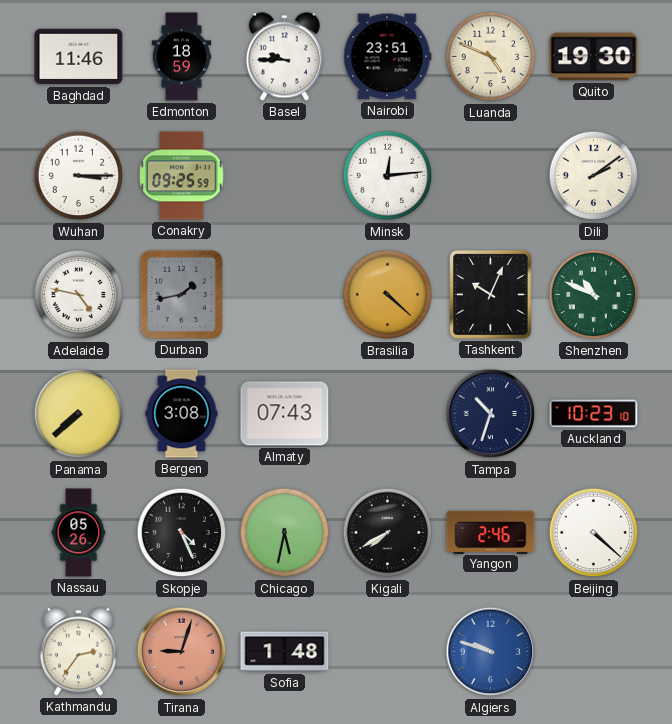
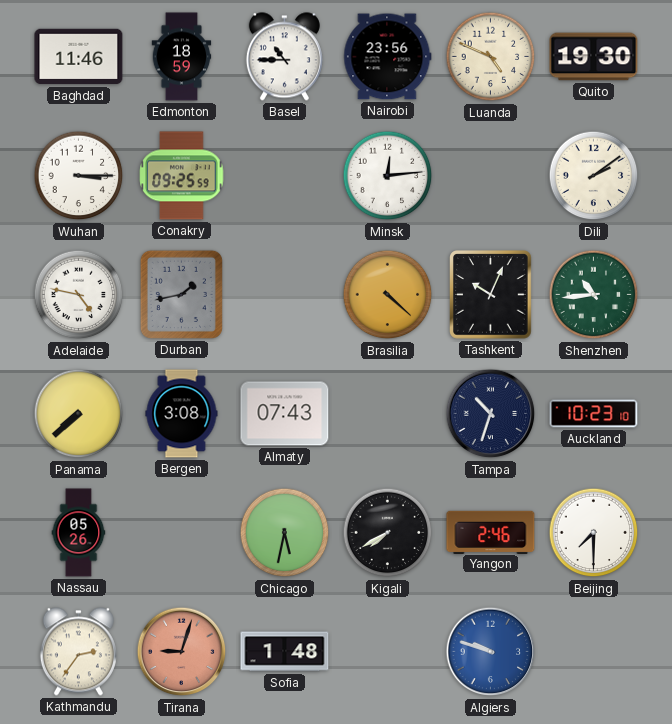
Basel: 9:45 -> 10:45 (284, 57)
Nairobi: 23:51 -> 23:56 (388, 57)
Shenzhen: 10:49 -> 10:44 (594, 295)
Skopje: 4:26 -> none (182, 533)
Beijing: 4:22 -> 7:30 (594, 533)
